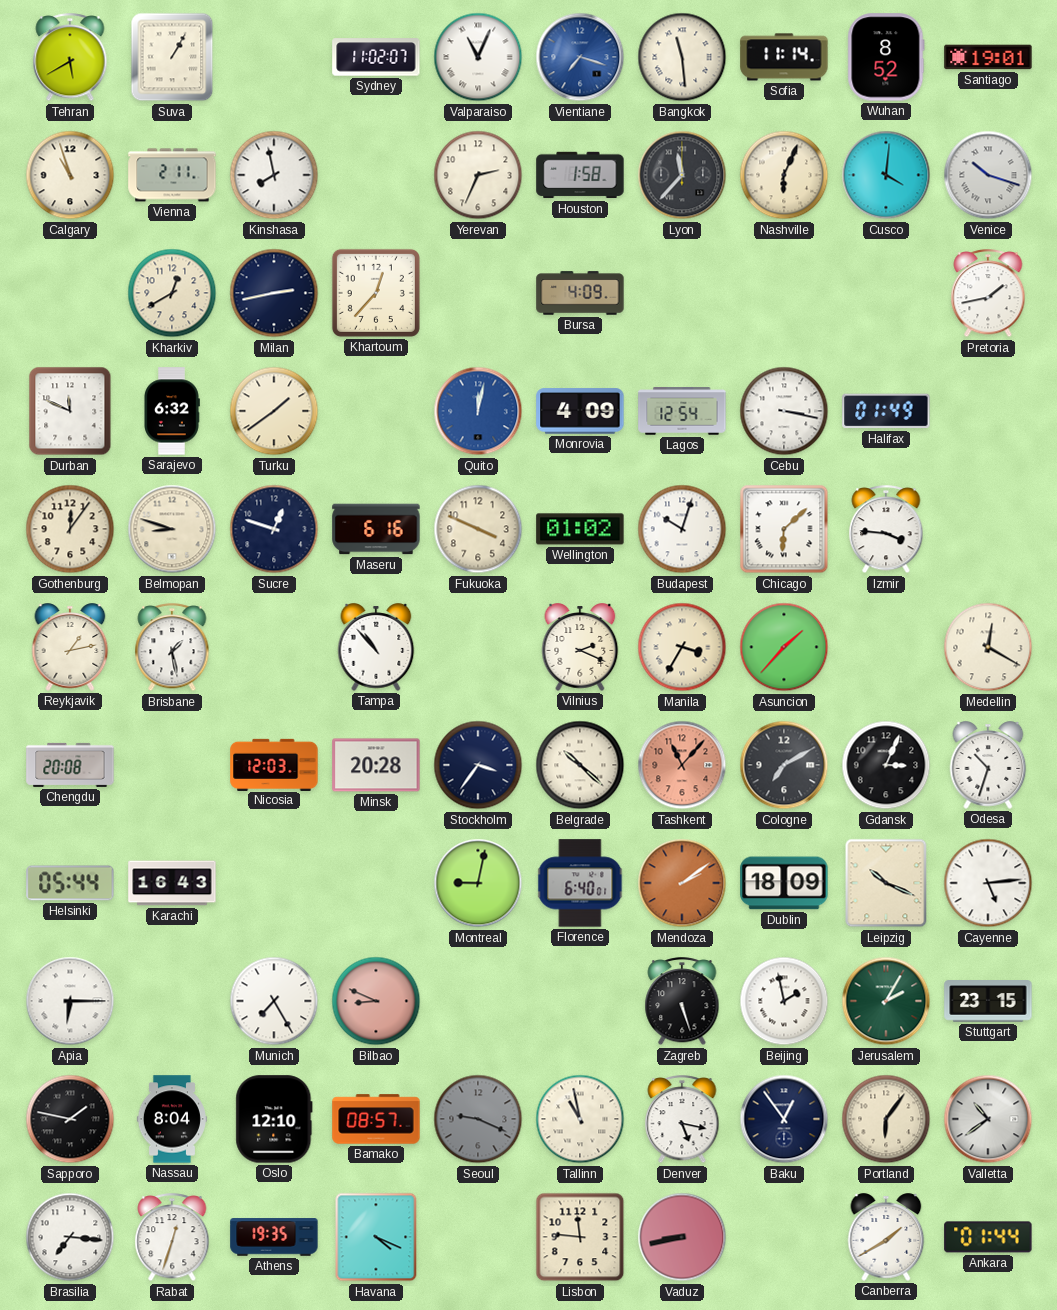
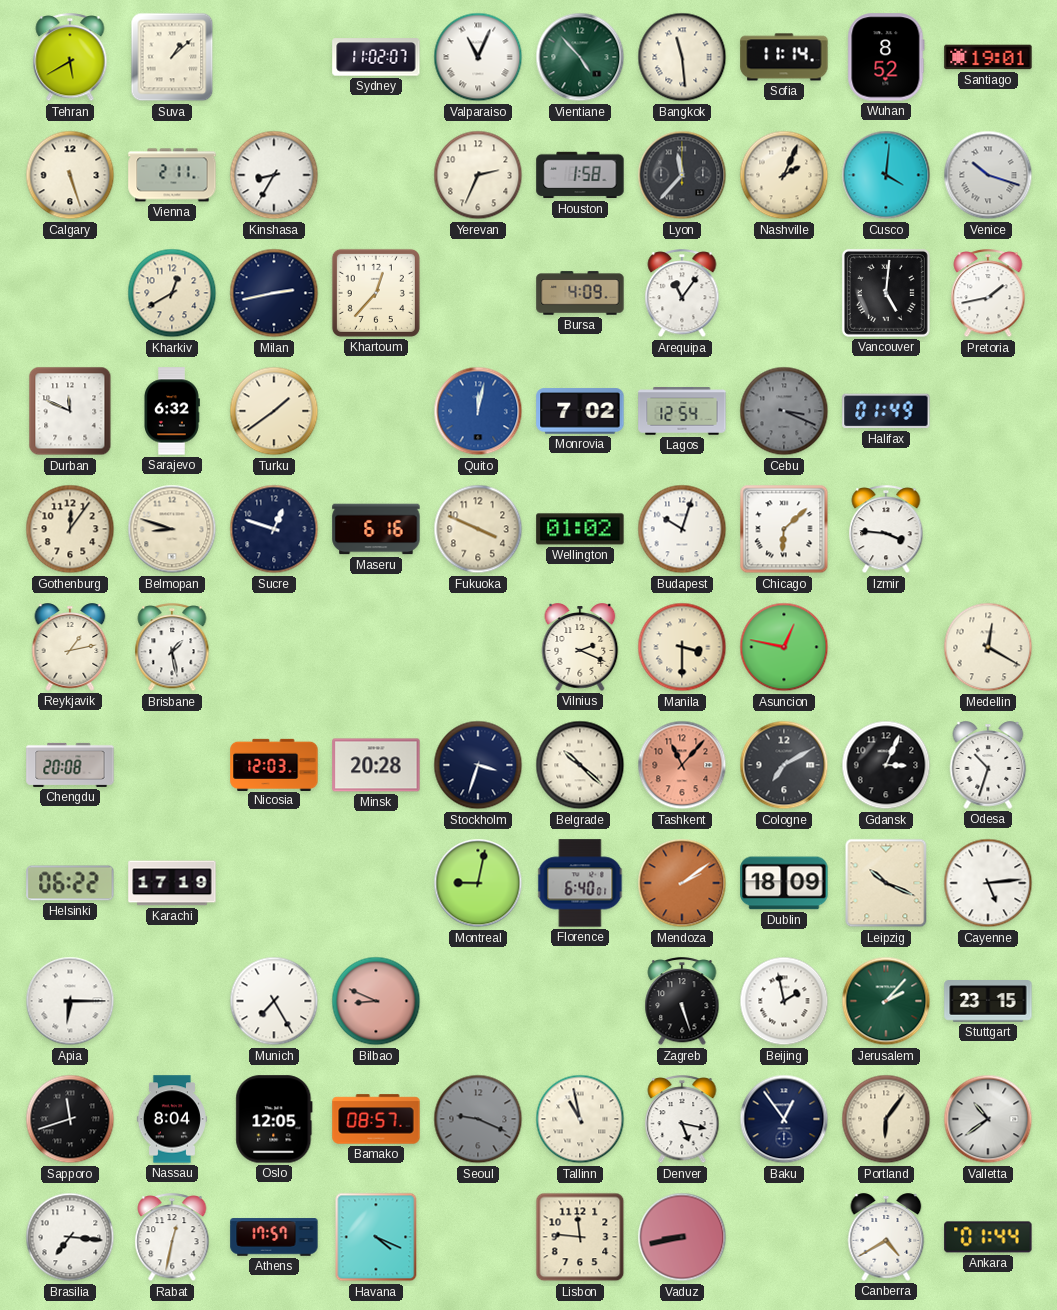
Suva: 1:05 -> 1:08 (172, 57)
Vientiane: 7:18 -> 4:53 (580, 57)
Vientiane dial: blue -> green (580, 57)
Calgary: 10:57 -> 5:27 (70, 175)
Kinshasa: 7:58 -> 8:35 (274, 175)
Nashville: 6:04 -> 2:04 (784, 175)
Arequipa: none -> 11:06 (682, 294)
Vancouver: none -> 5:01 (886, 293)
Monrovia: 4:09 -> 7:02 (580, 411)
Cebu: 3:17 -> 3:19 (784, 411)
Cebu dial: white -> grey (784, 411)
Tampa: 10:53 -> none (376, 647)
Manila: 3:35 -> 3:30 (682, 647)
Asuncion: 1:37 -> 12:47 (784, 647)
Stockholm: 3:36 -> 3:33 (478, 765)
Helsinki: 05:44 -> 06:22 (70, 883)
Karachi: 16:43 -> 17:19 (172, 883)
Jerusalem: 2:05 -> 2:07 (886, 1001)
Sapporo: 1:47 -> 11:42 (70, 1119)
Oslo: 12:10 -> 12:05 (274, 1119)
Rabat: 12:33 -> 12:32 (172, 1238)
Athens: 19:35 -> 17:57 (274, 1237)
Canberra: 1:40 -> 4:40 (886, 1237)
